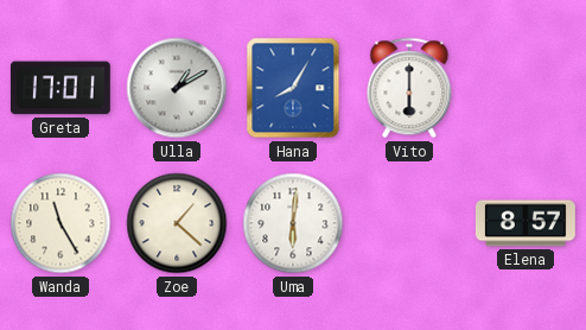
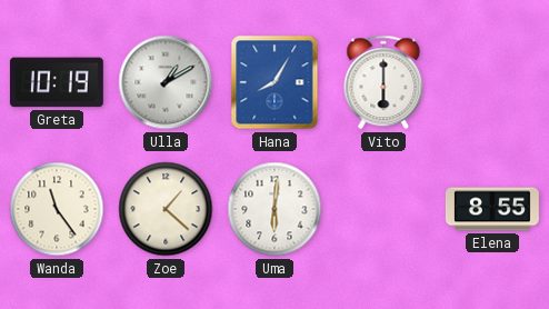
Greta: 17:01 -> 10:19 (57, 82)
Wanda: 11:25 -> 11:24 (57, 209)
Elena: 8:57 -> 8:55 (492, 209)
